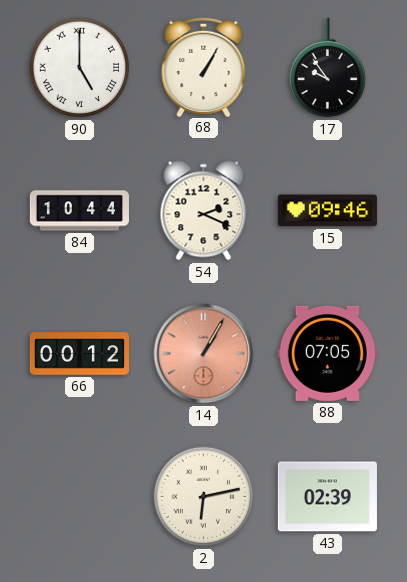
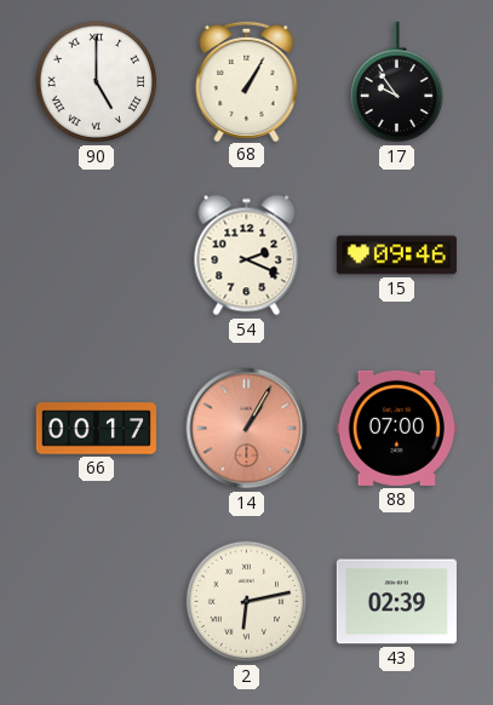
84: 10:44 -> none (79, 211)
66: 00:12 -> 00:17 (96, 429)
88: 07:05 -> 07:00 (396, 428)
